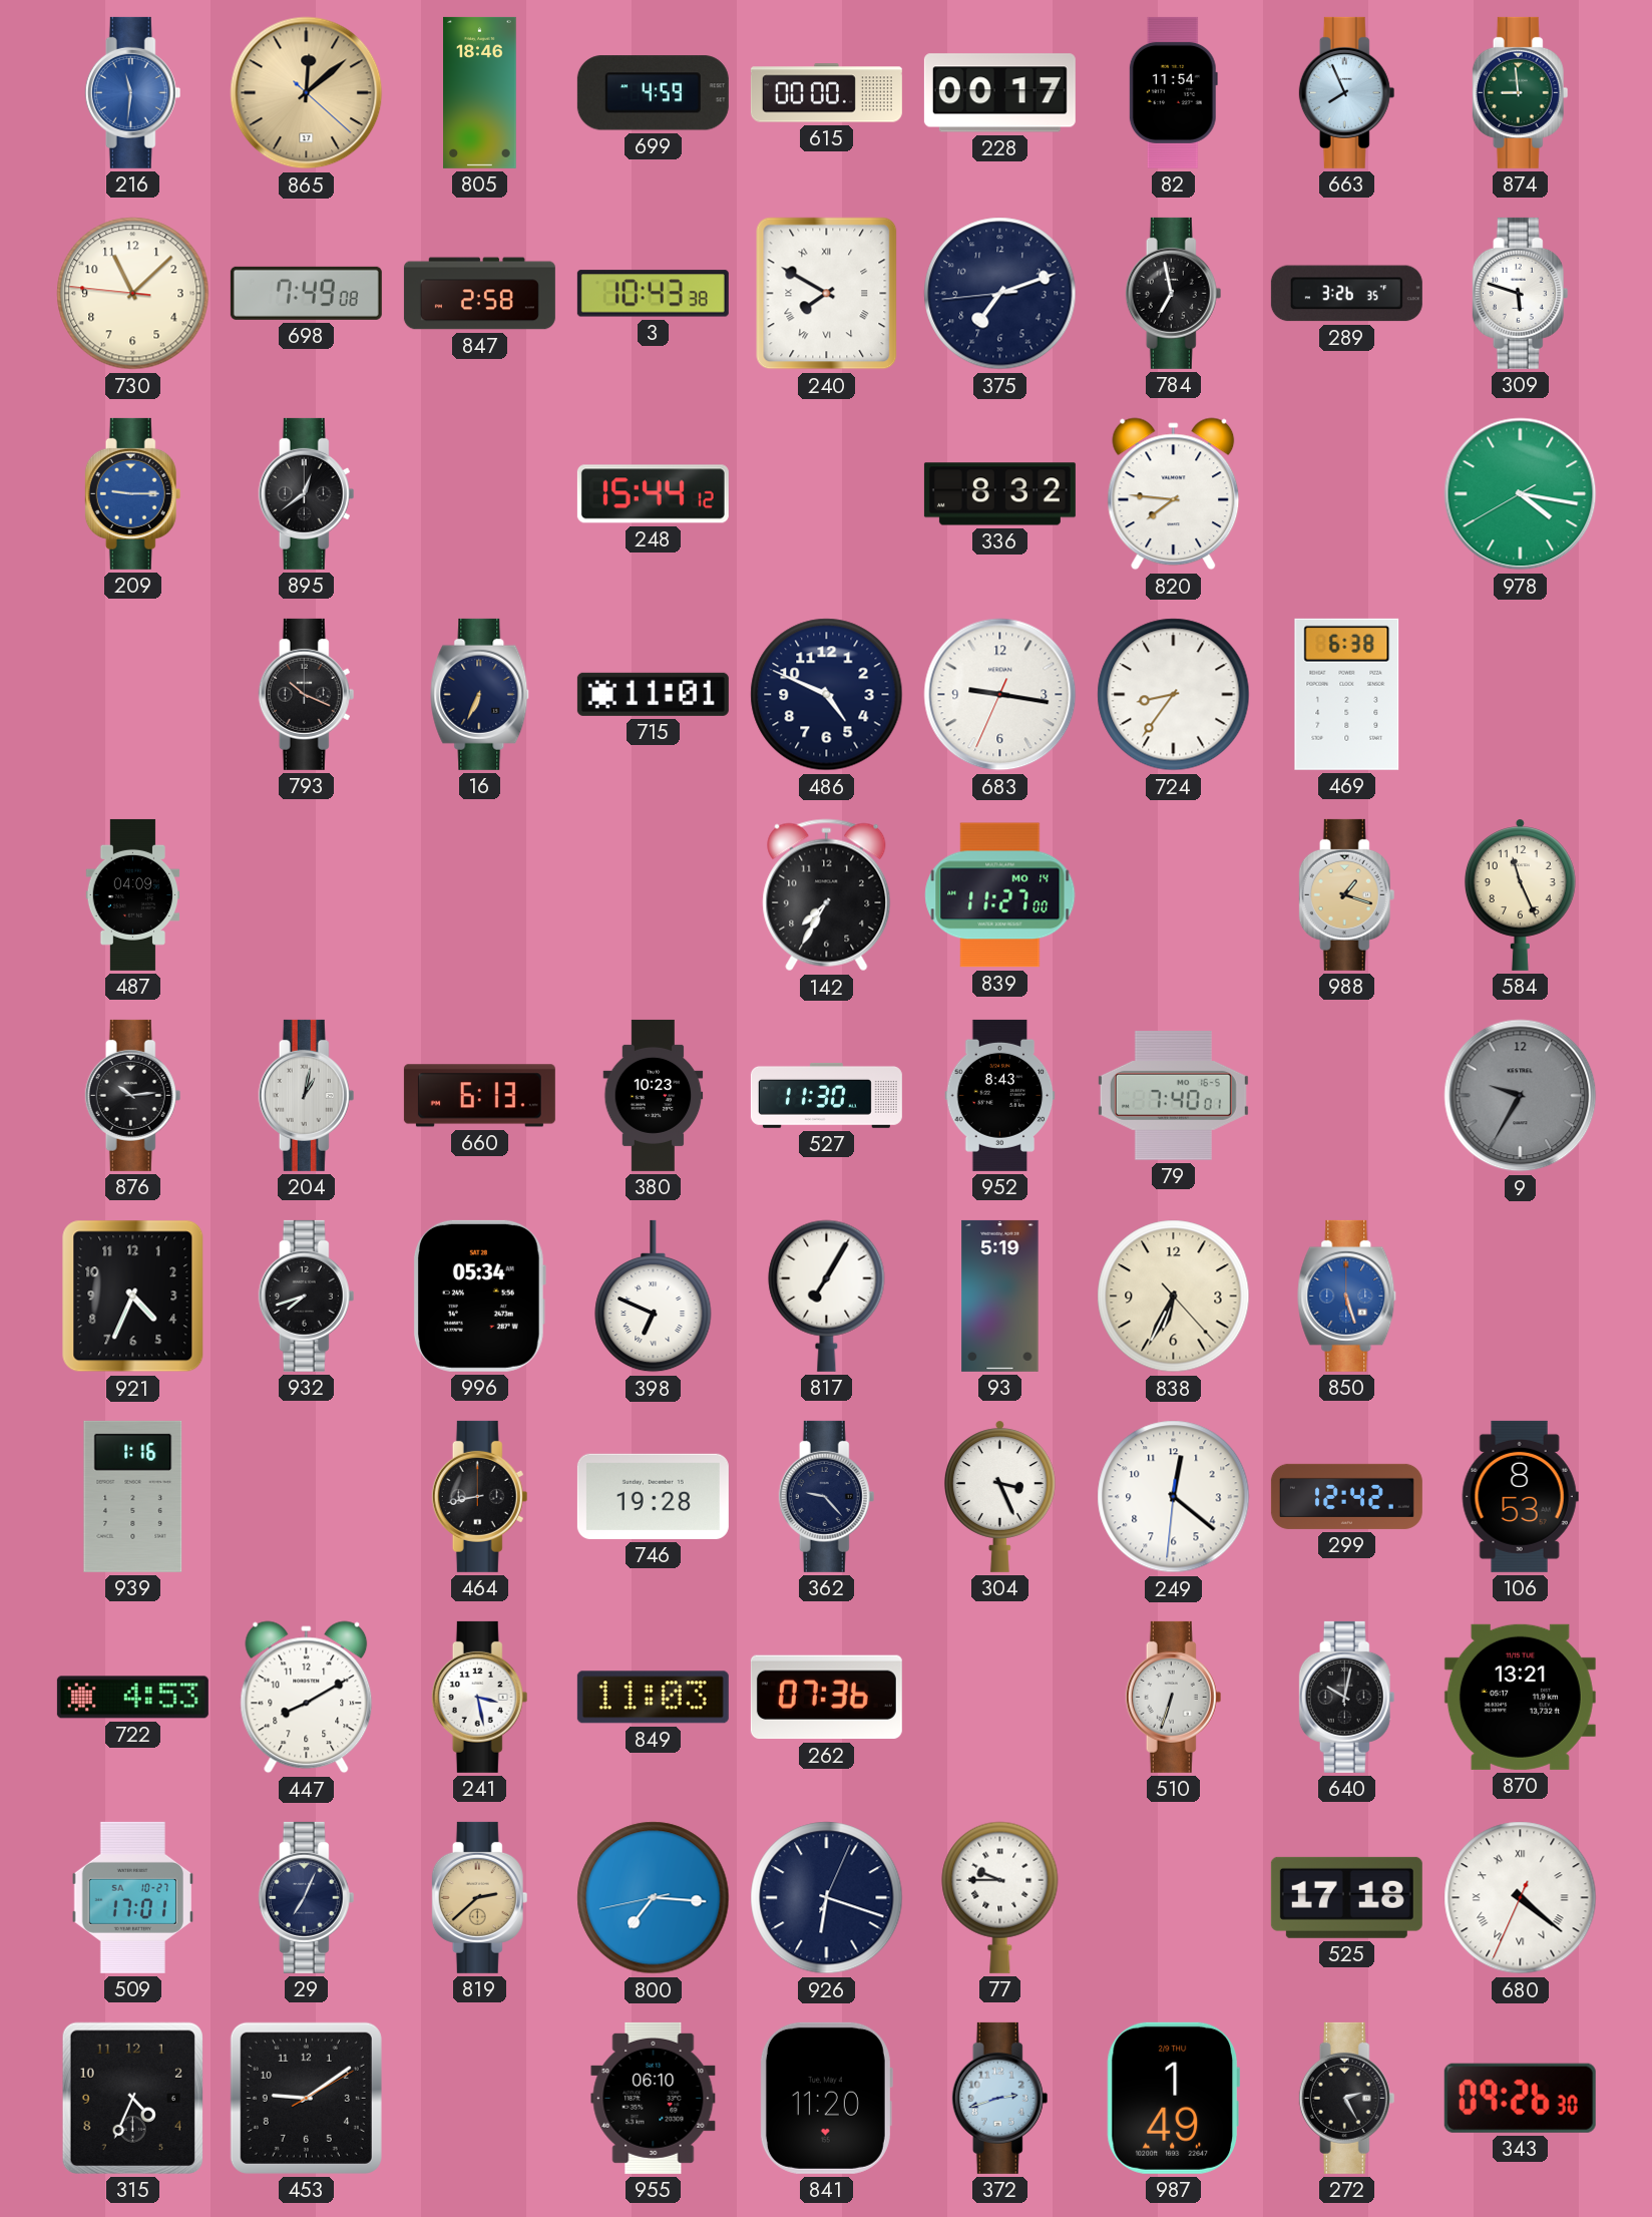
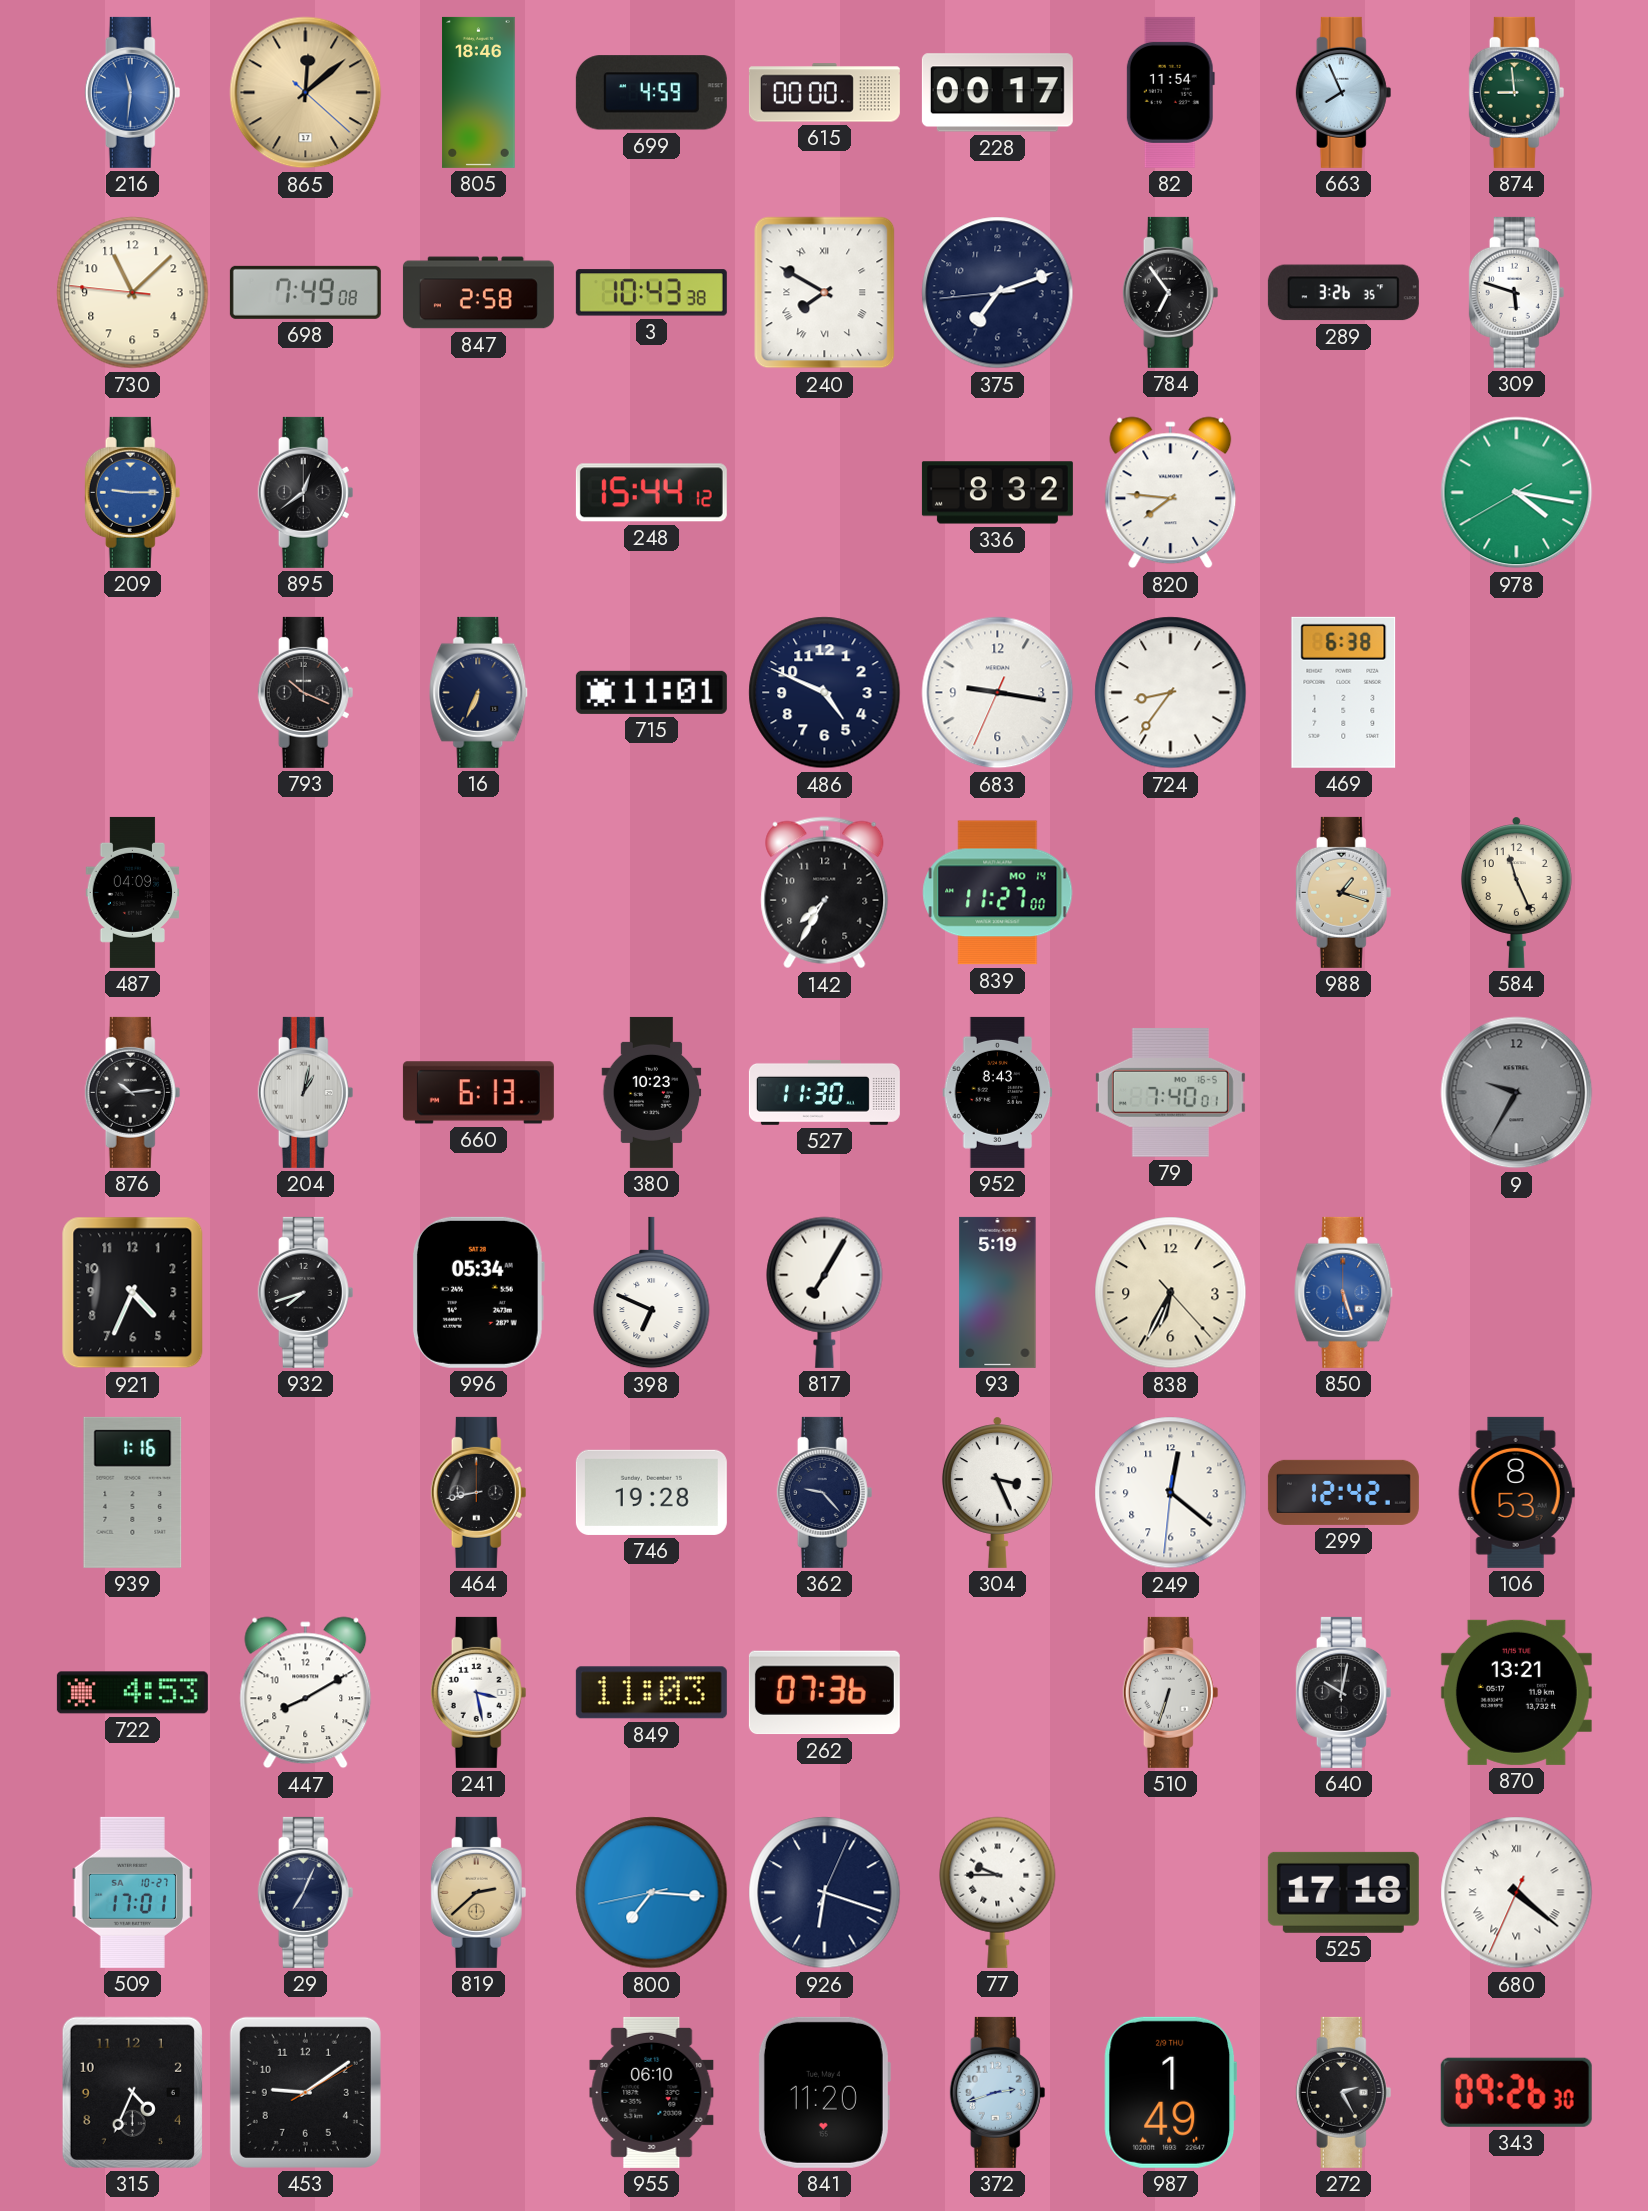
784: 6:58 -> 6:54 (1171, 292)
